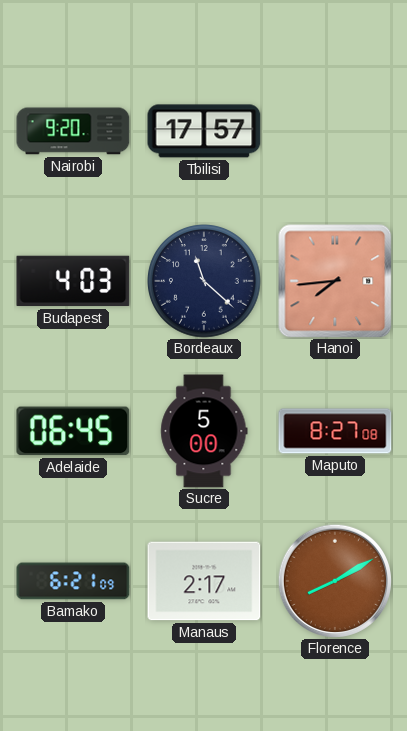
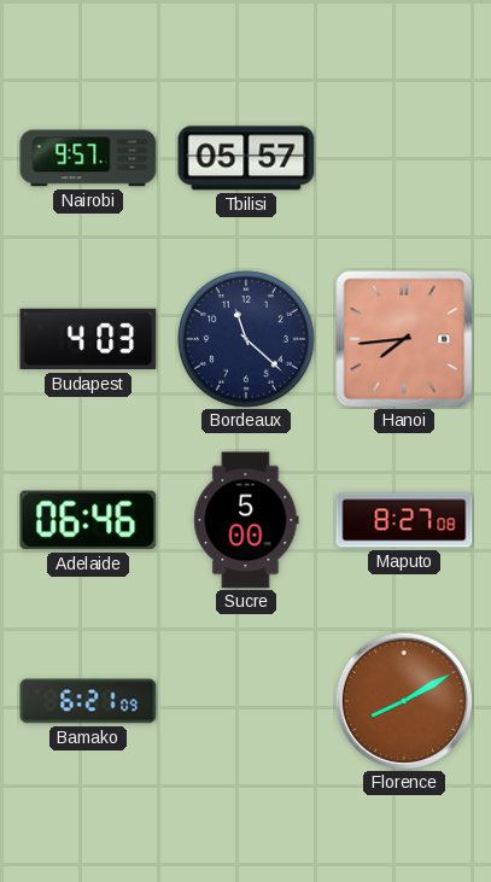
Nairobi: 9:20 -> 9:57 (88, 158)
Tbilisi: 17:57 -> 05:57 (246, 158)
Adelaide: 06:45 -> 06:46 (88, 520)
Manaus: 2:17 -> none (204, 581)
